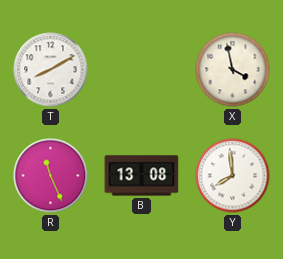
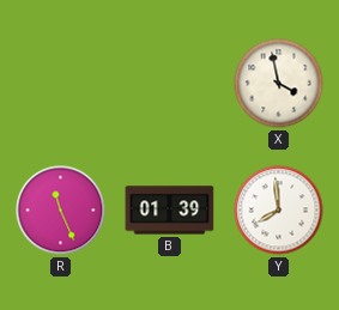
T: 8:10 -> none (51, 70)
B: 13:08 -> 01:39 (170, 211)
